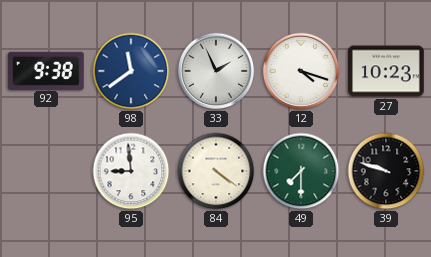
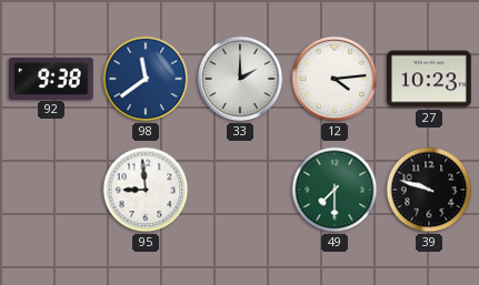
33: 1:56 -> 2:00 (240, 79)
12: 4:18 -> 4:14 (335, 79)
84: 4:21 -> none (216, 171)
